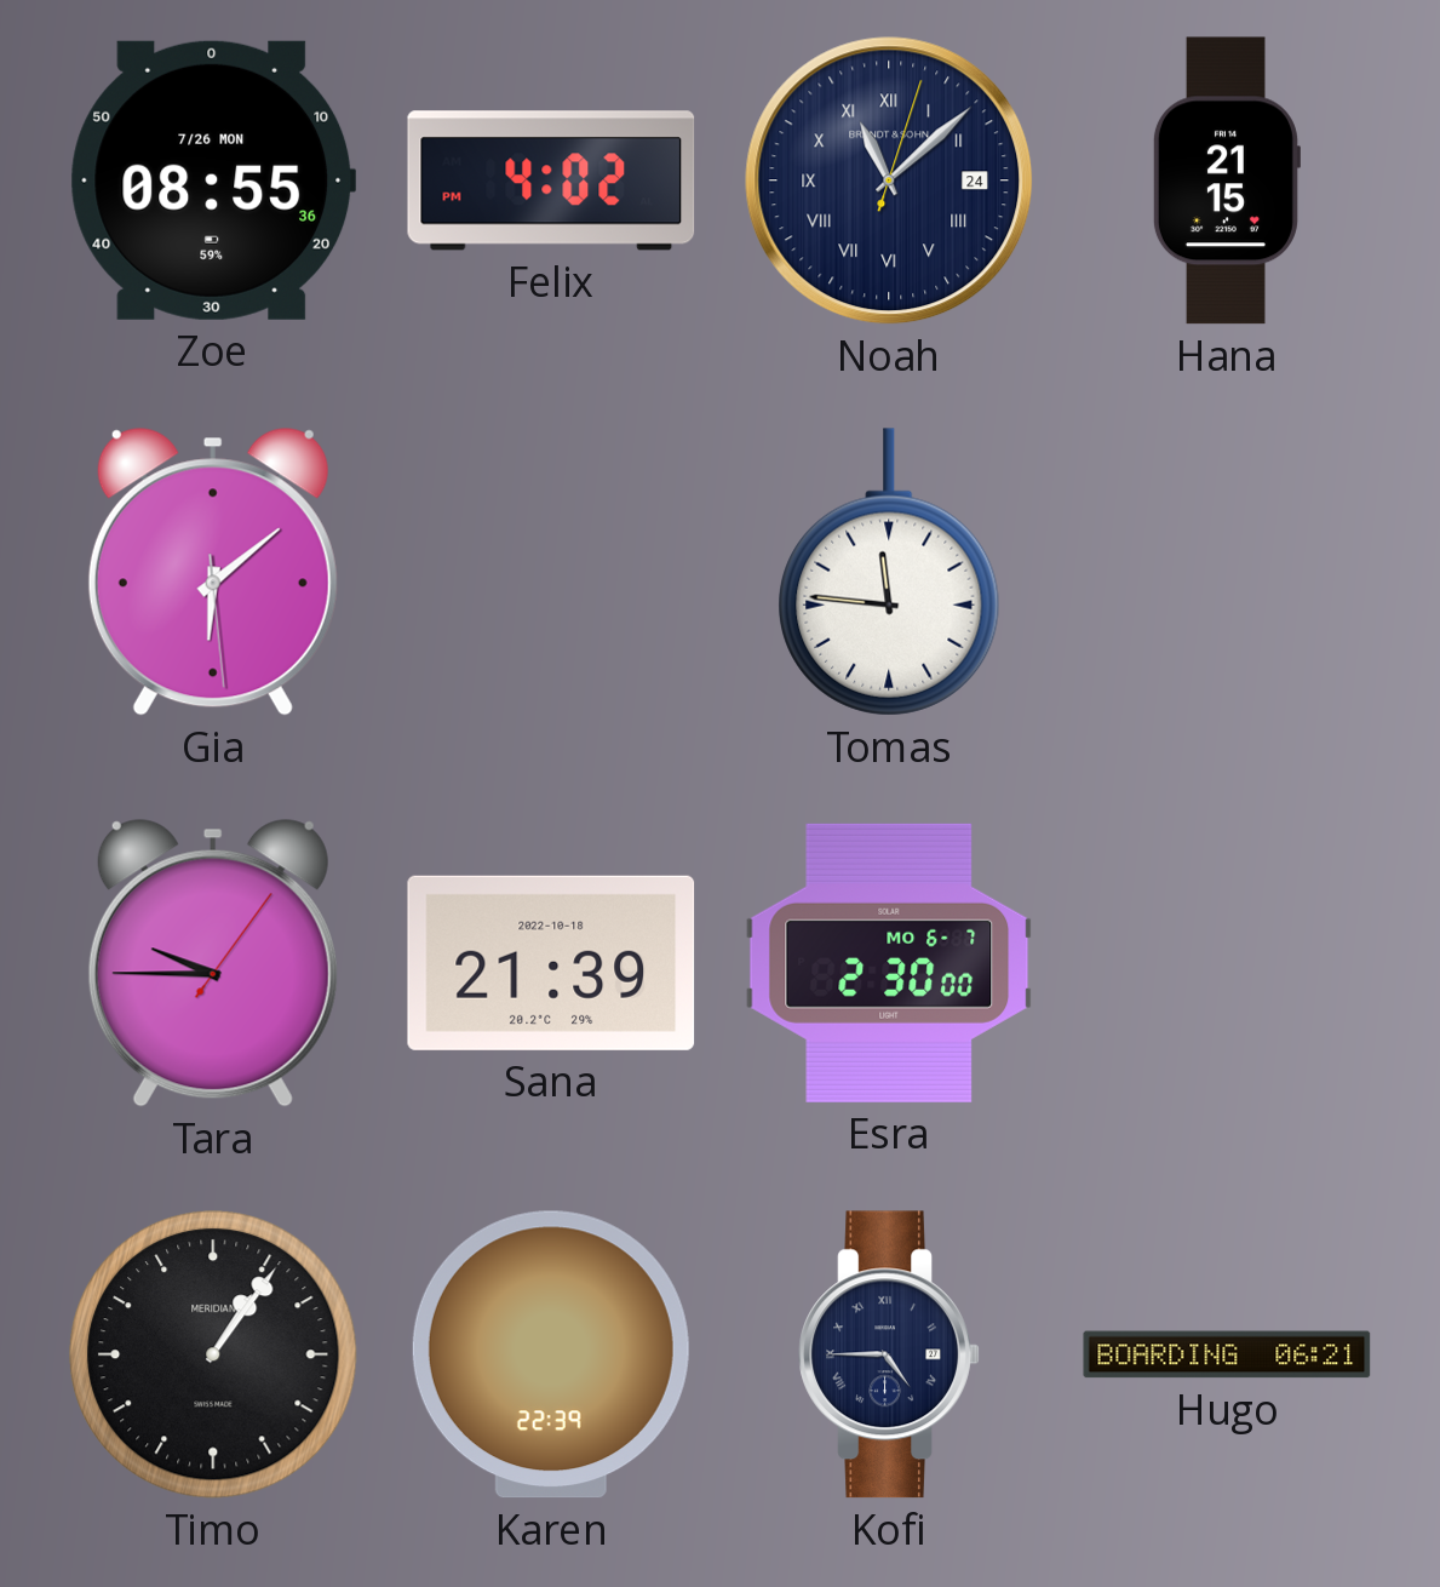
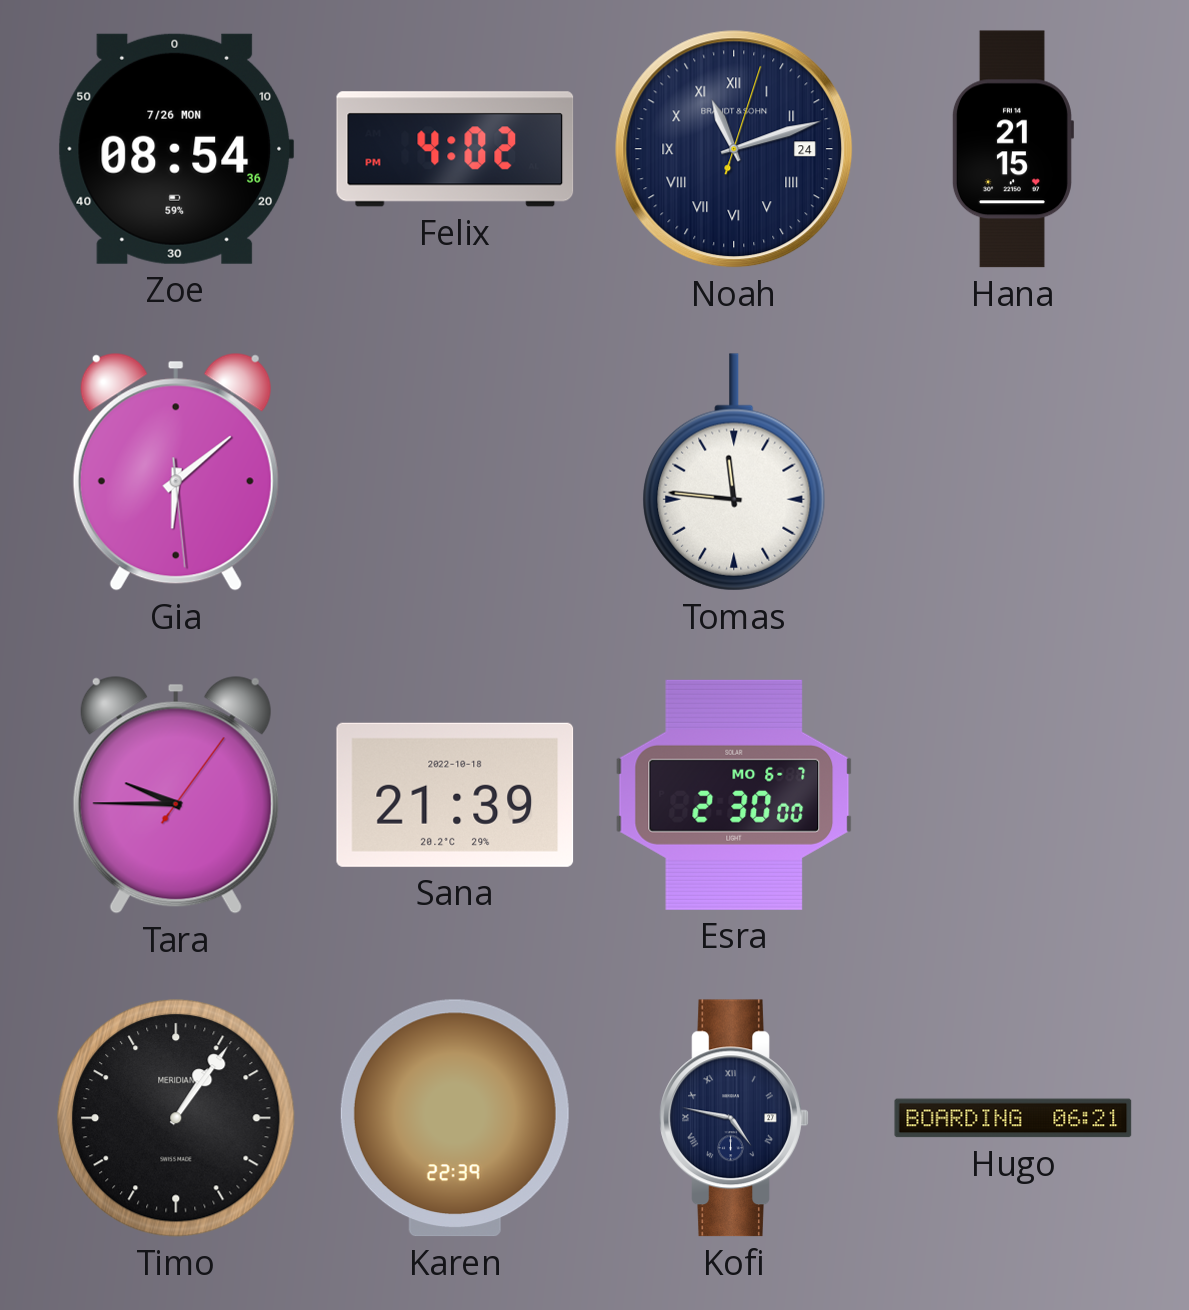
Zoe: 08:55 -> 08:54 (176, 149)
Noah: 11:08 -> 11:12 (734, 149)
Kofi: 4:45 -> 4:47 (734, 1118)
